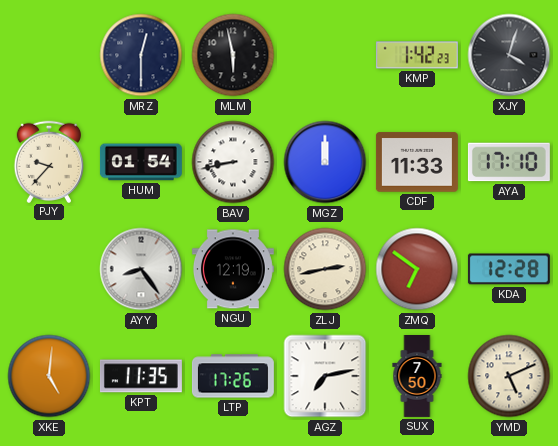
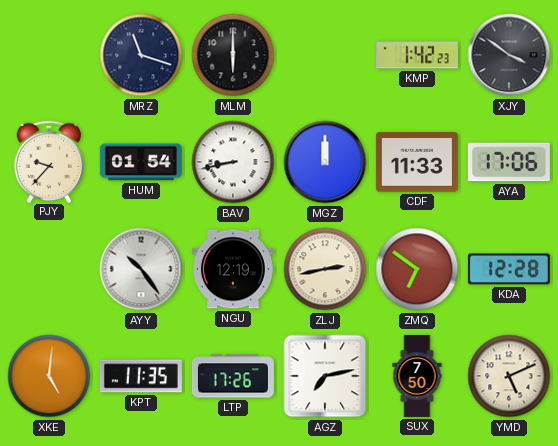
MRZ: 12:30 -> 11:18 (141, 55)
MLM: 5:58 -> 6:00 (233, 55)
XJY: 4:03 -> 3:51 (509, 55)
AYA: 17:10 -> 17:06 (509, 162)
AYY: 8:24 -> 10:24 (141, 269)
